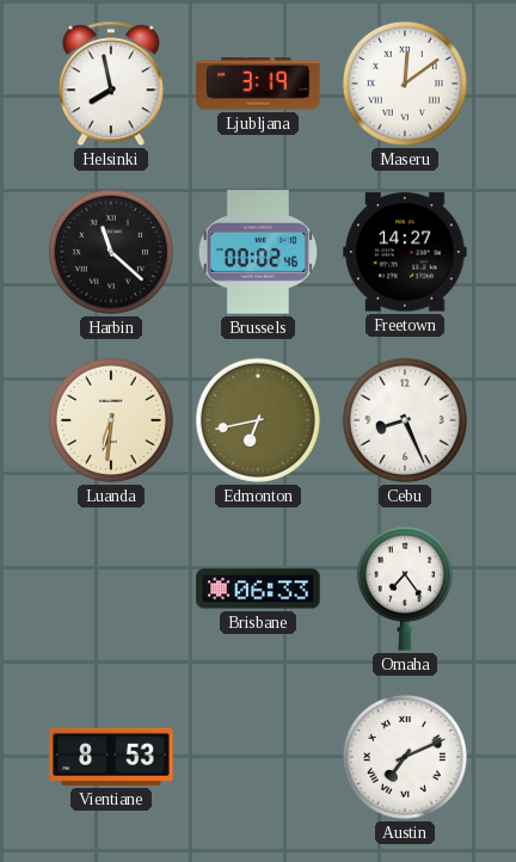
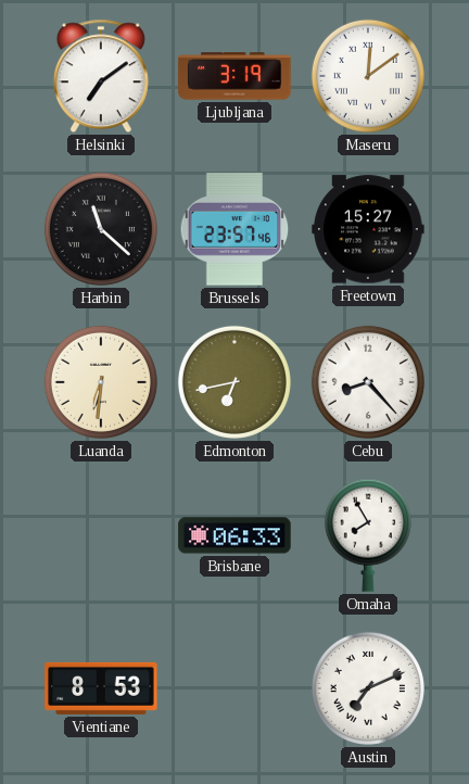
Helsinki: 7:58 -> 7:09 (101, 76)
Brussels: 00:02 -> 23:57 (234, 229)
Freetown: 14:27 -> 15:27 (368, 229)
Cebu: 8:26 -> 8:23 (368, 382)
Omaha: 7:24 -> 7:55 (368, 535)
